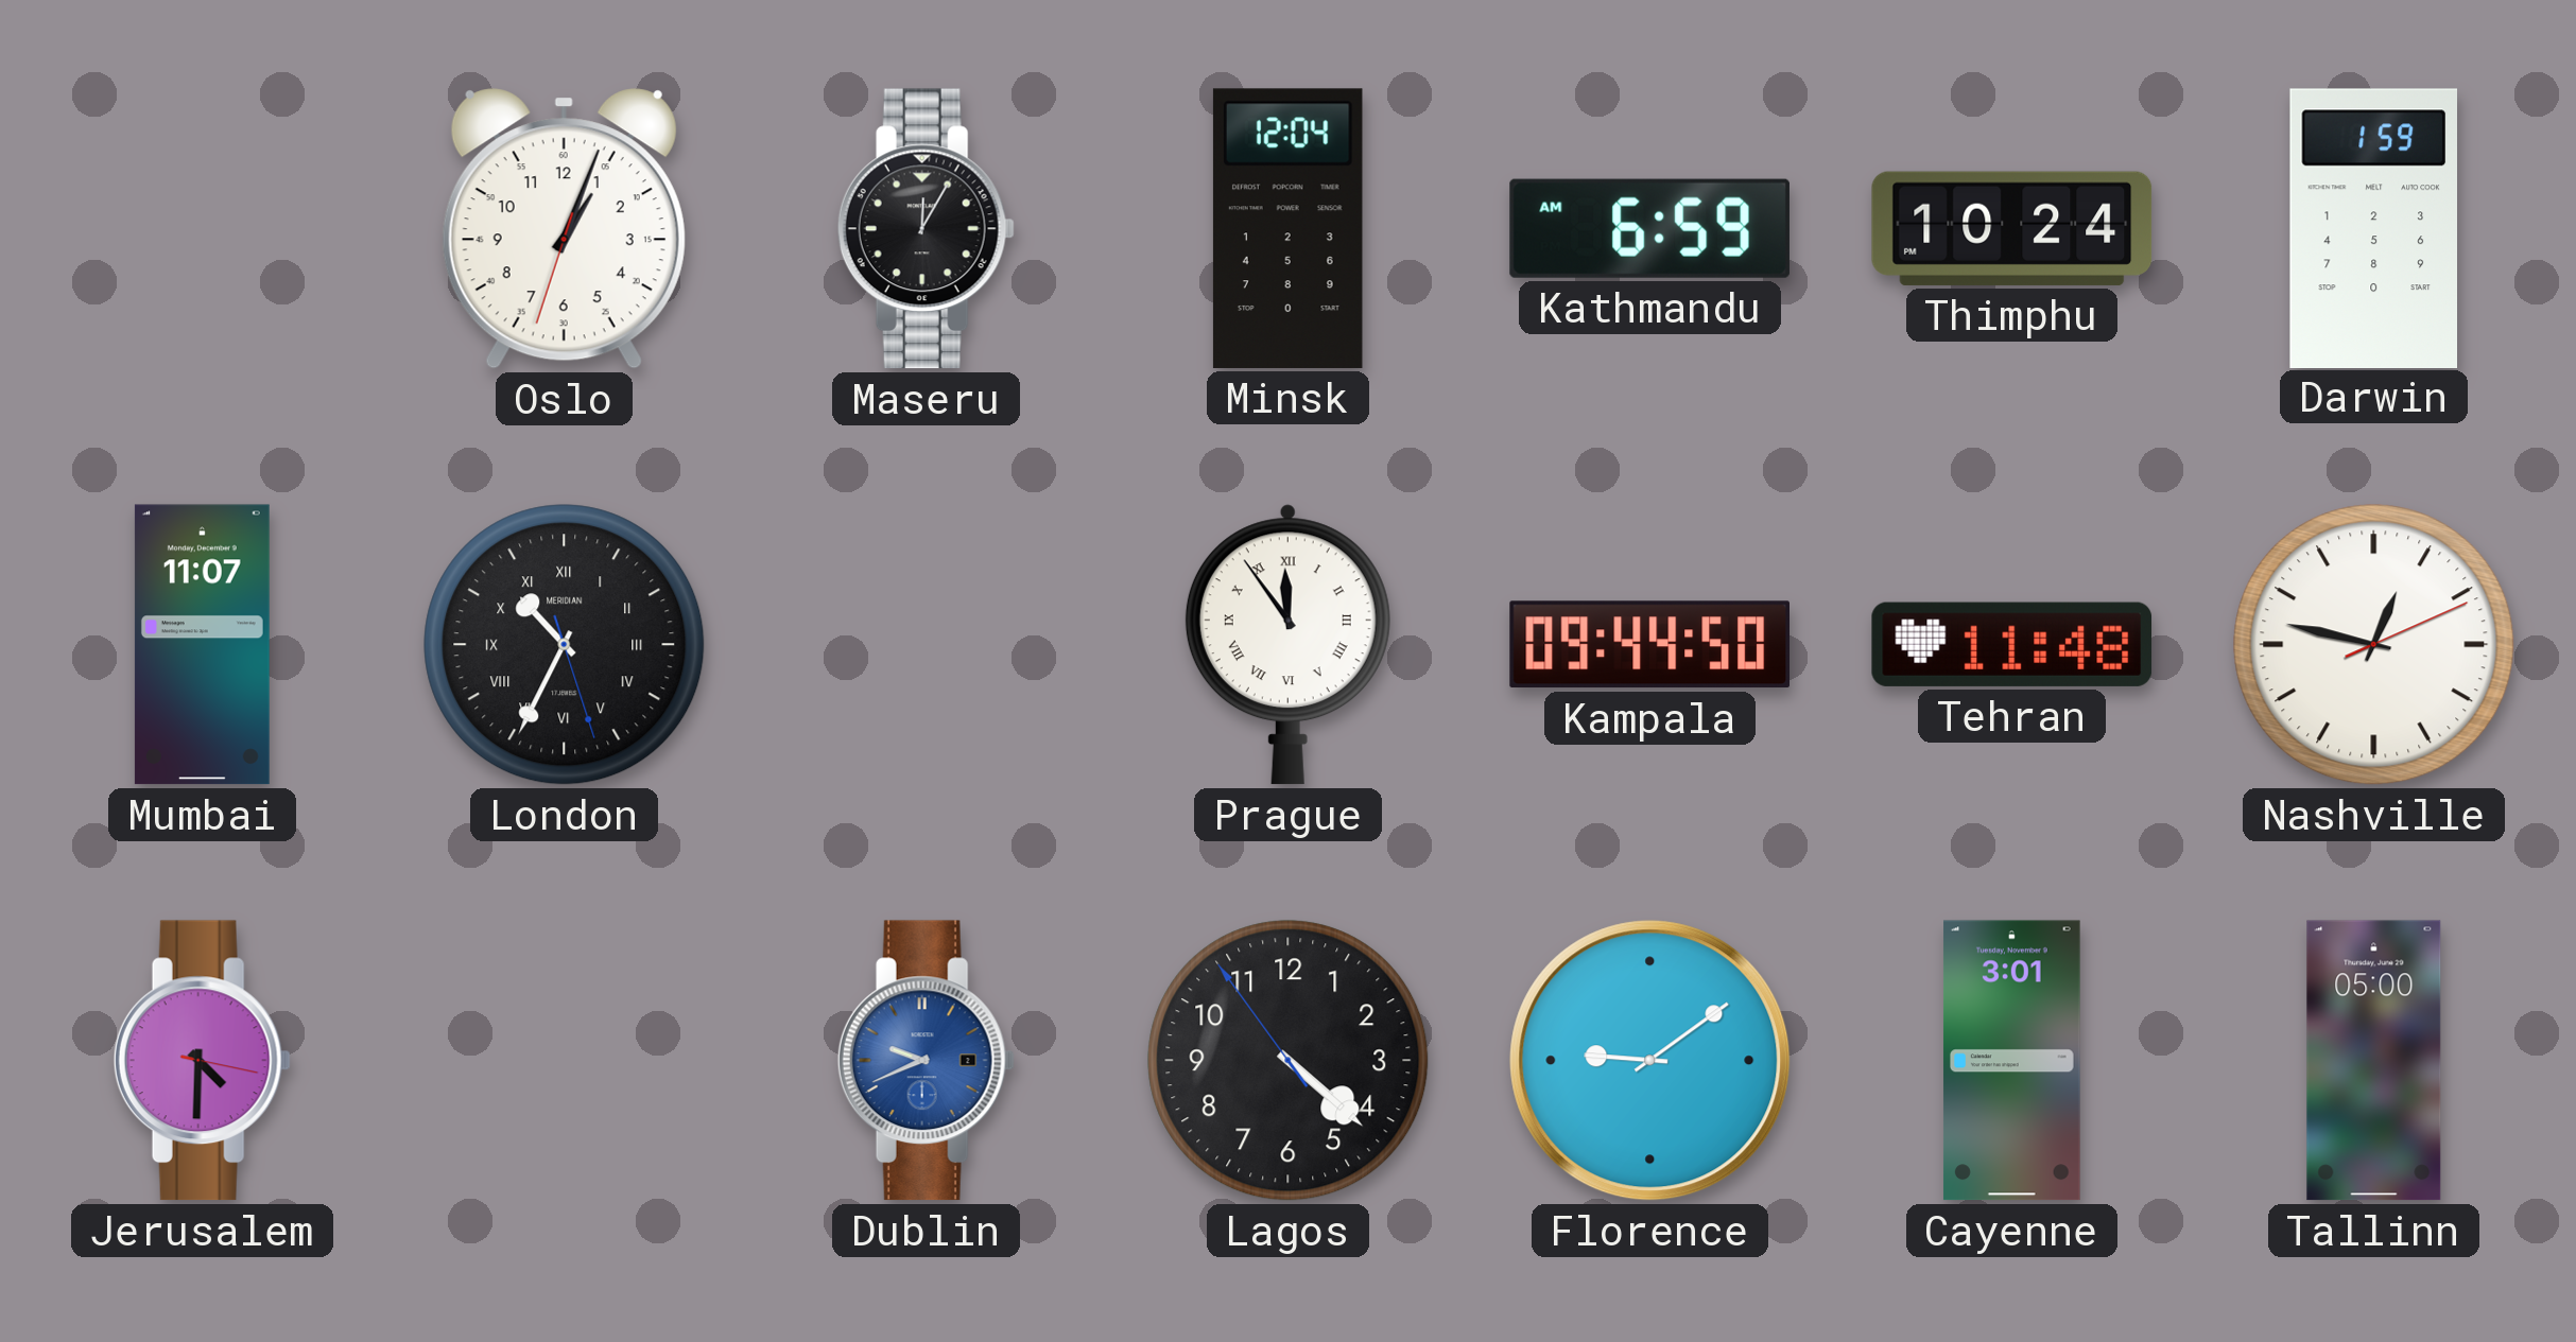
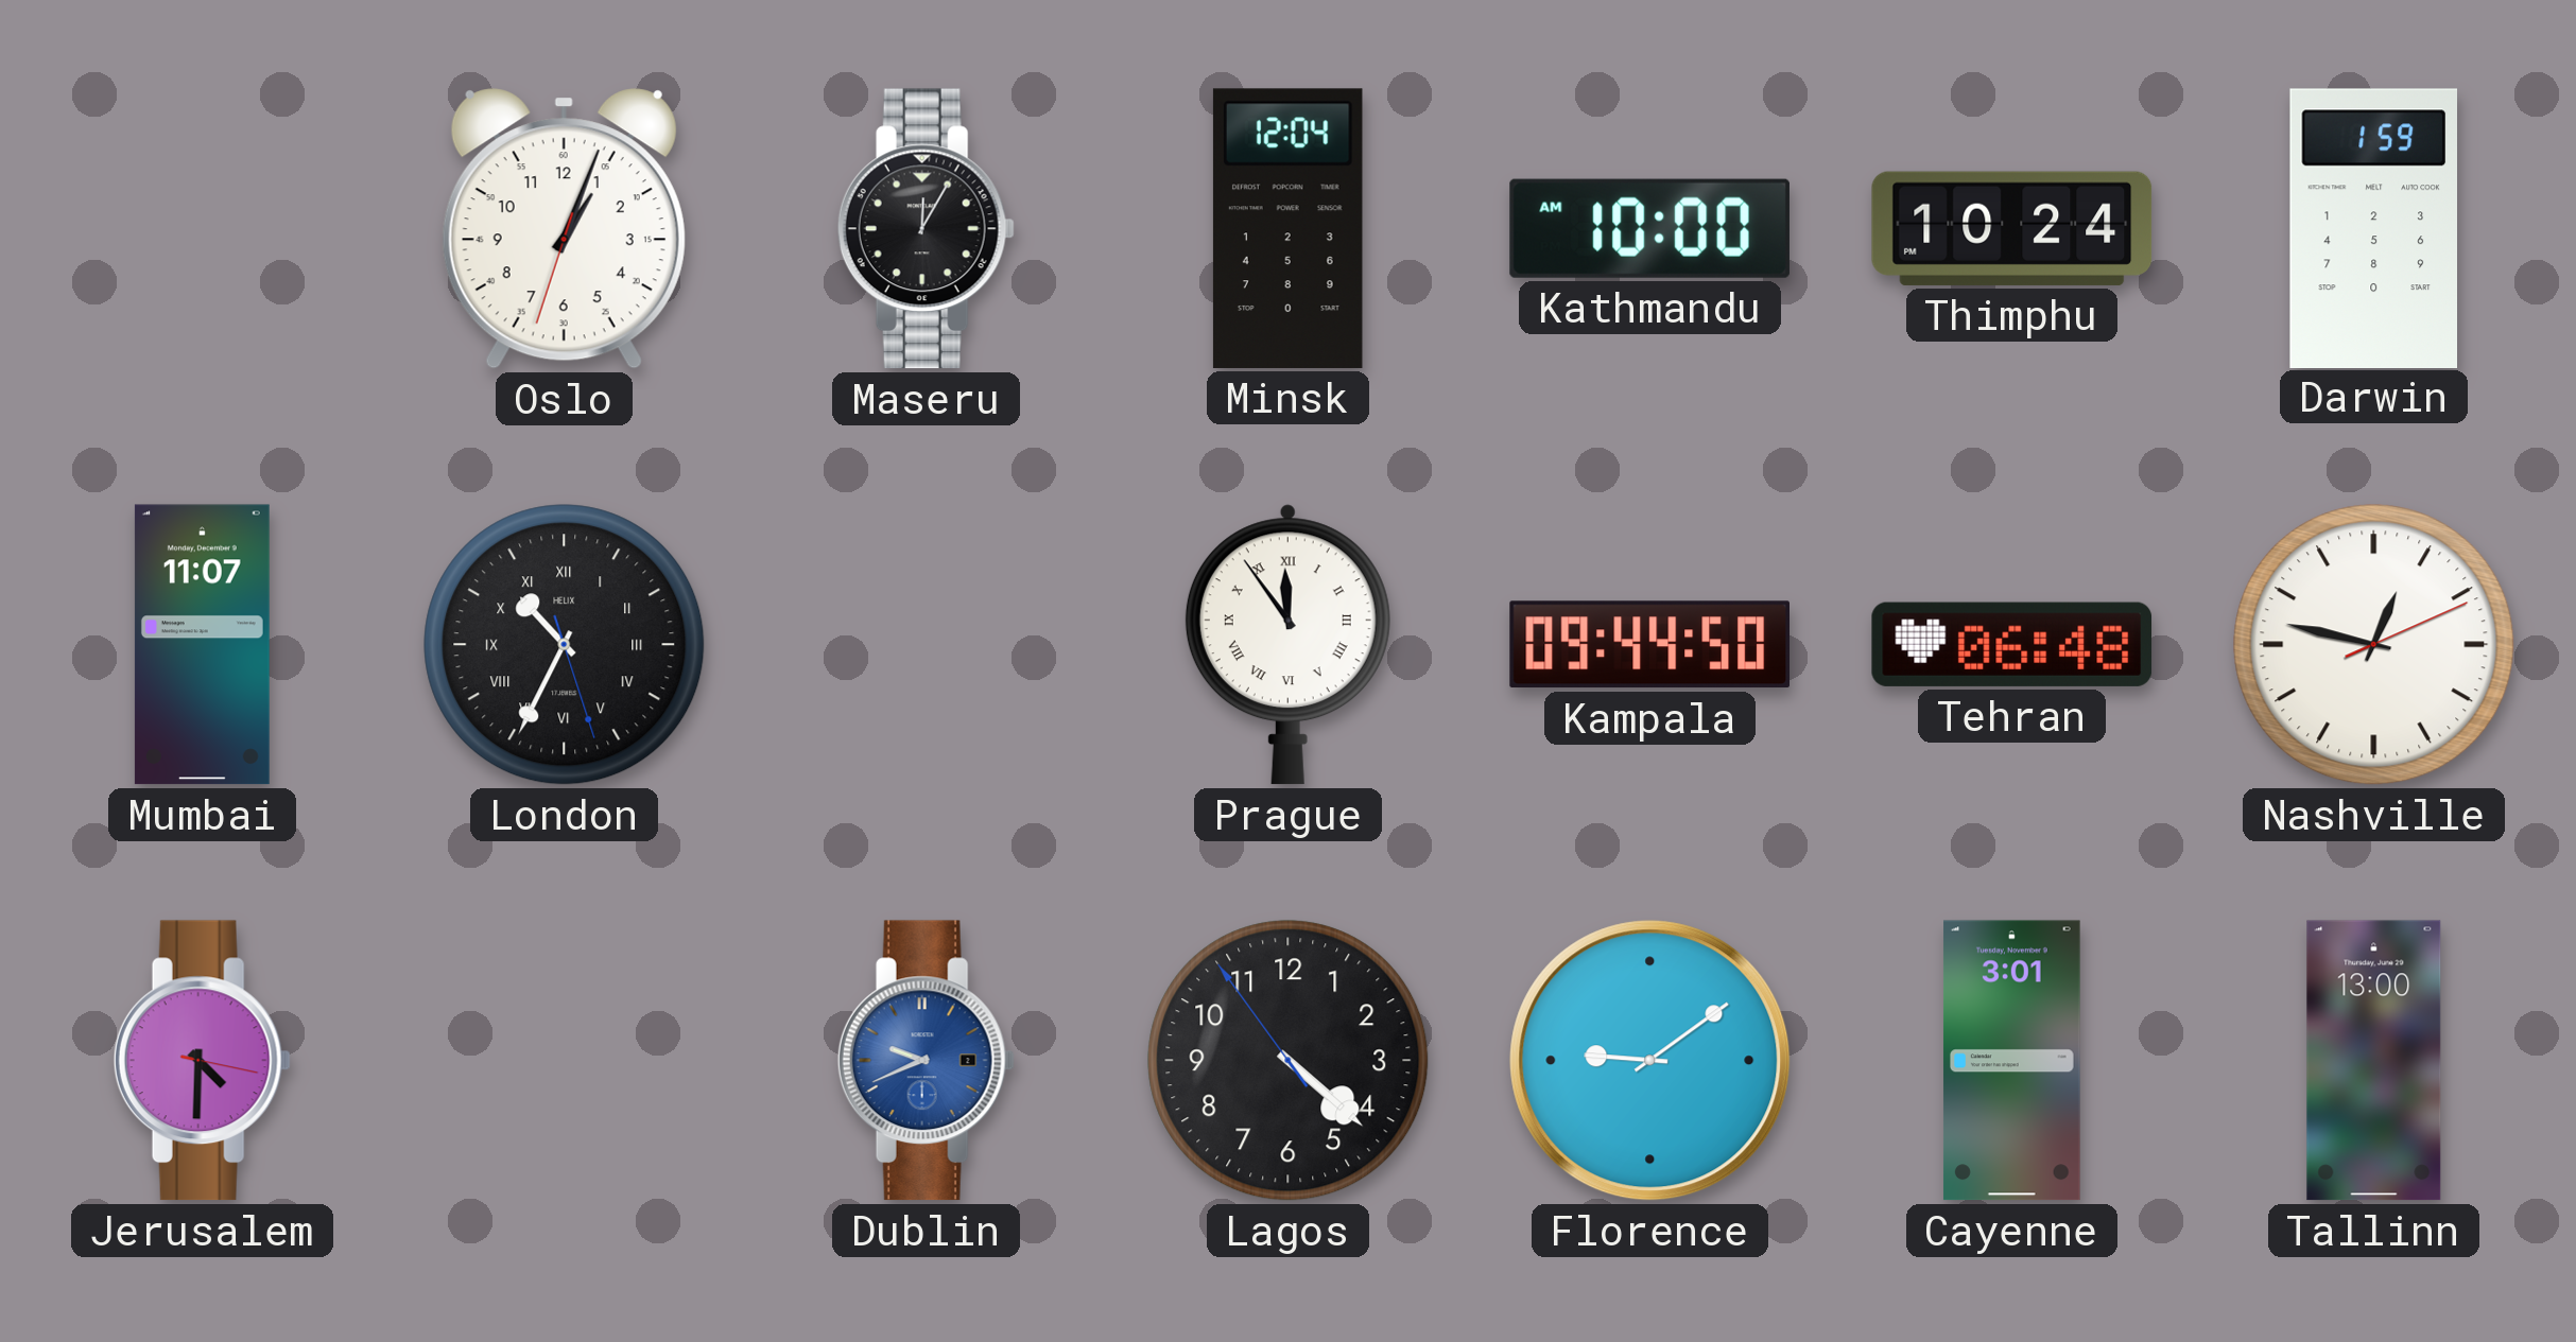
Kathmandu: 6:59 -> 10:00 (1649, 228)
London brand: MERIDIAN -> HELIX (565, 645)
Tehran: 11:48 -> 06:48 (2012, 644)
Tallinn: 05:00 -> 13:00 (2374, 1061)
